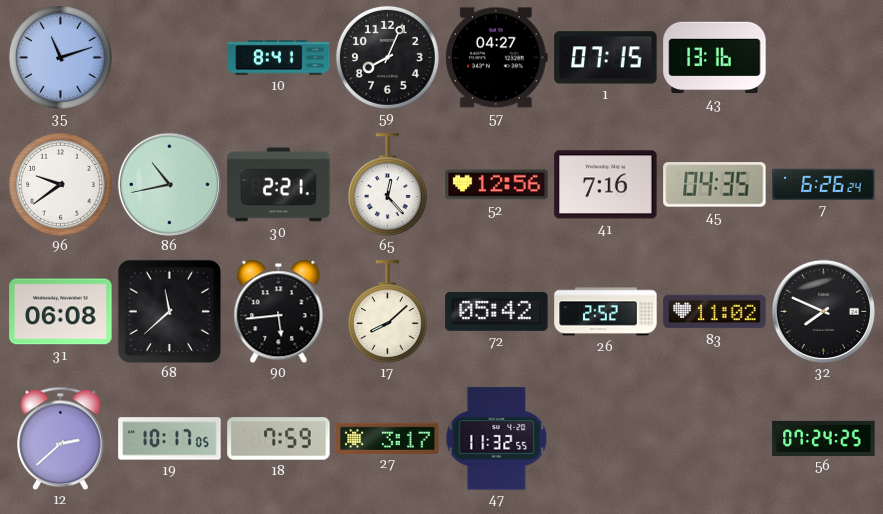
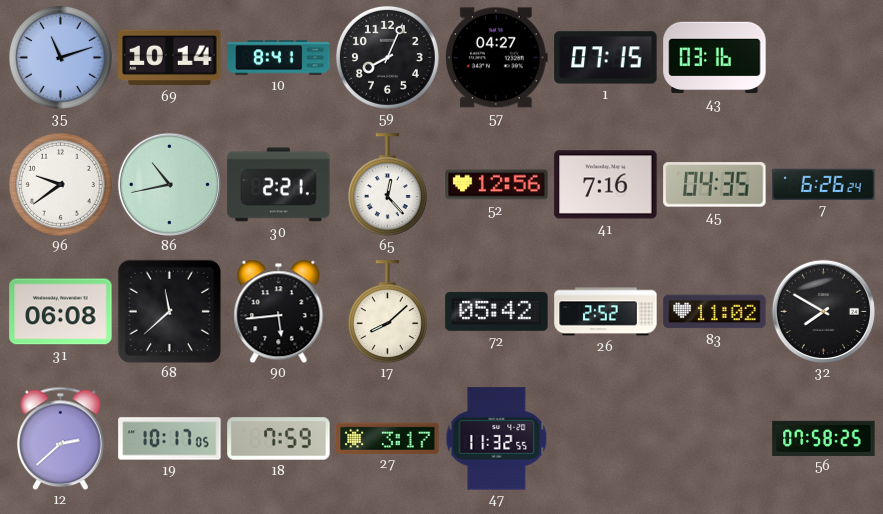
69: none -> 10:14 (170, 58)
43: 13:16 -> 03:16 (715, 58)
32: 7:49 -> 7:50 (823, 311)
56: 07:24 -> 07:58 (824, 438)
